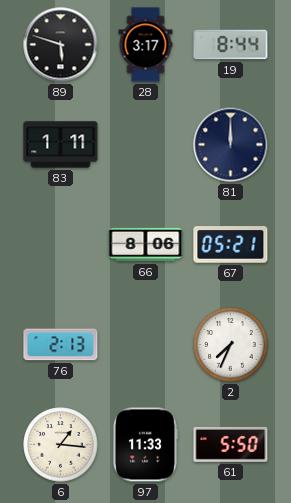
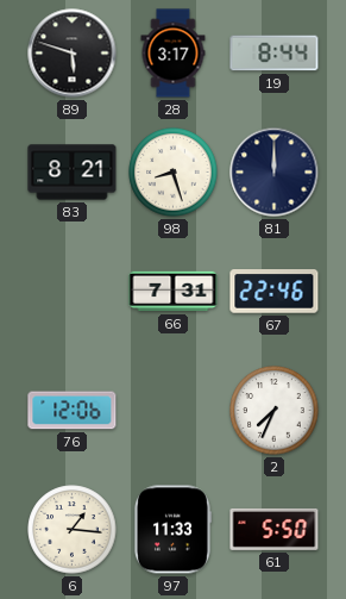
83: 1:11 -> 8:21 (73, 173)
98: none -> 8:27 (174, 173)
66: 8:06 -> 7:31 (174, 292)
67: 05:21 -> 22:46 (275, 292)
76: 2:13 -> 12:06 (73, 411)
